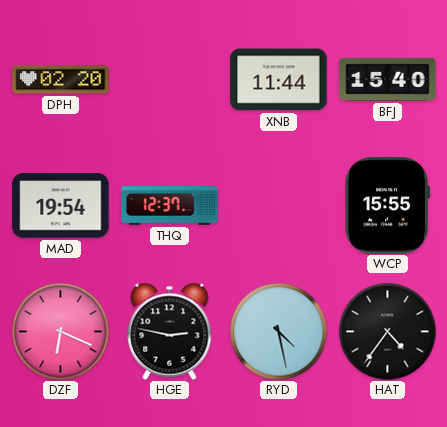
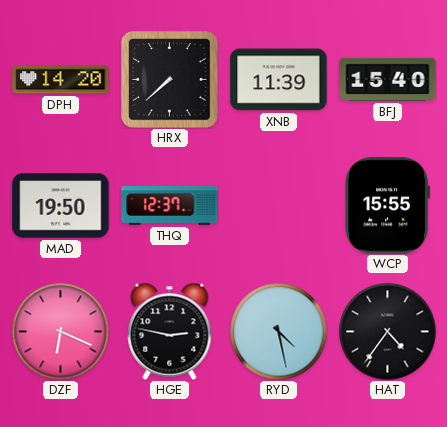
DPH: 02:20 -> 14:20 (61, 80)
HRX: none -> 7:38 (170, 80)
XNB: 11:44 -> 11:39 (279, 80)
MAD: 19:54 -> 19:50 (61, 206)
